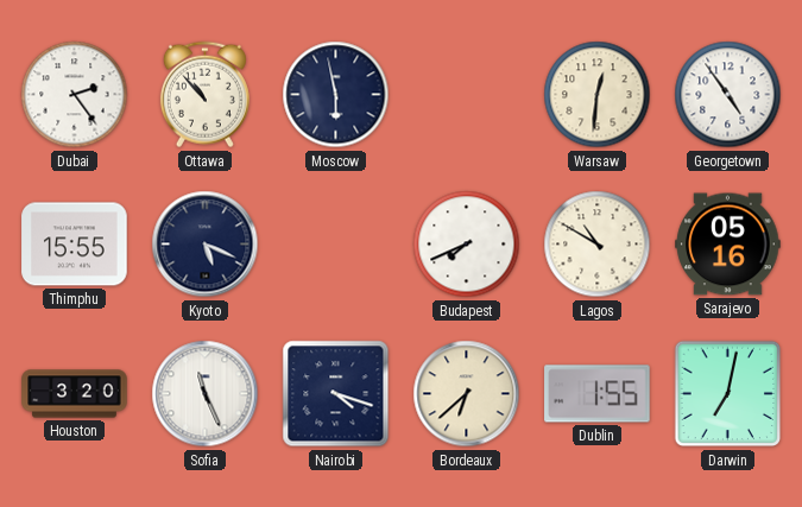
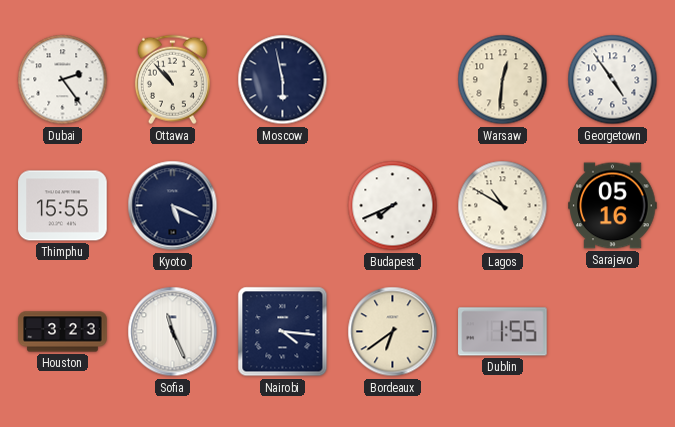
Houston: 3:20 -> 3:23 (63, 332)
Nairobi: 4:18 -> 4:16 (283, 332)
Bordeaux: 6:38 -> 6:39 (393, 332)
Darwin: 7:02 -> none (728, 394)
